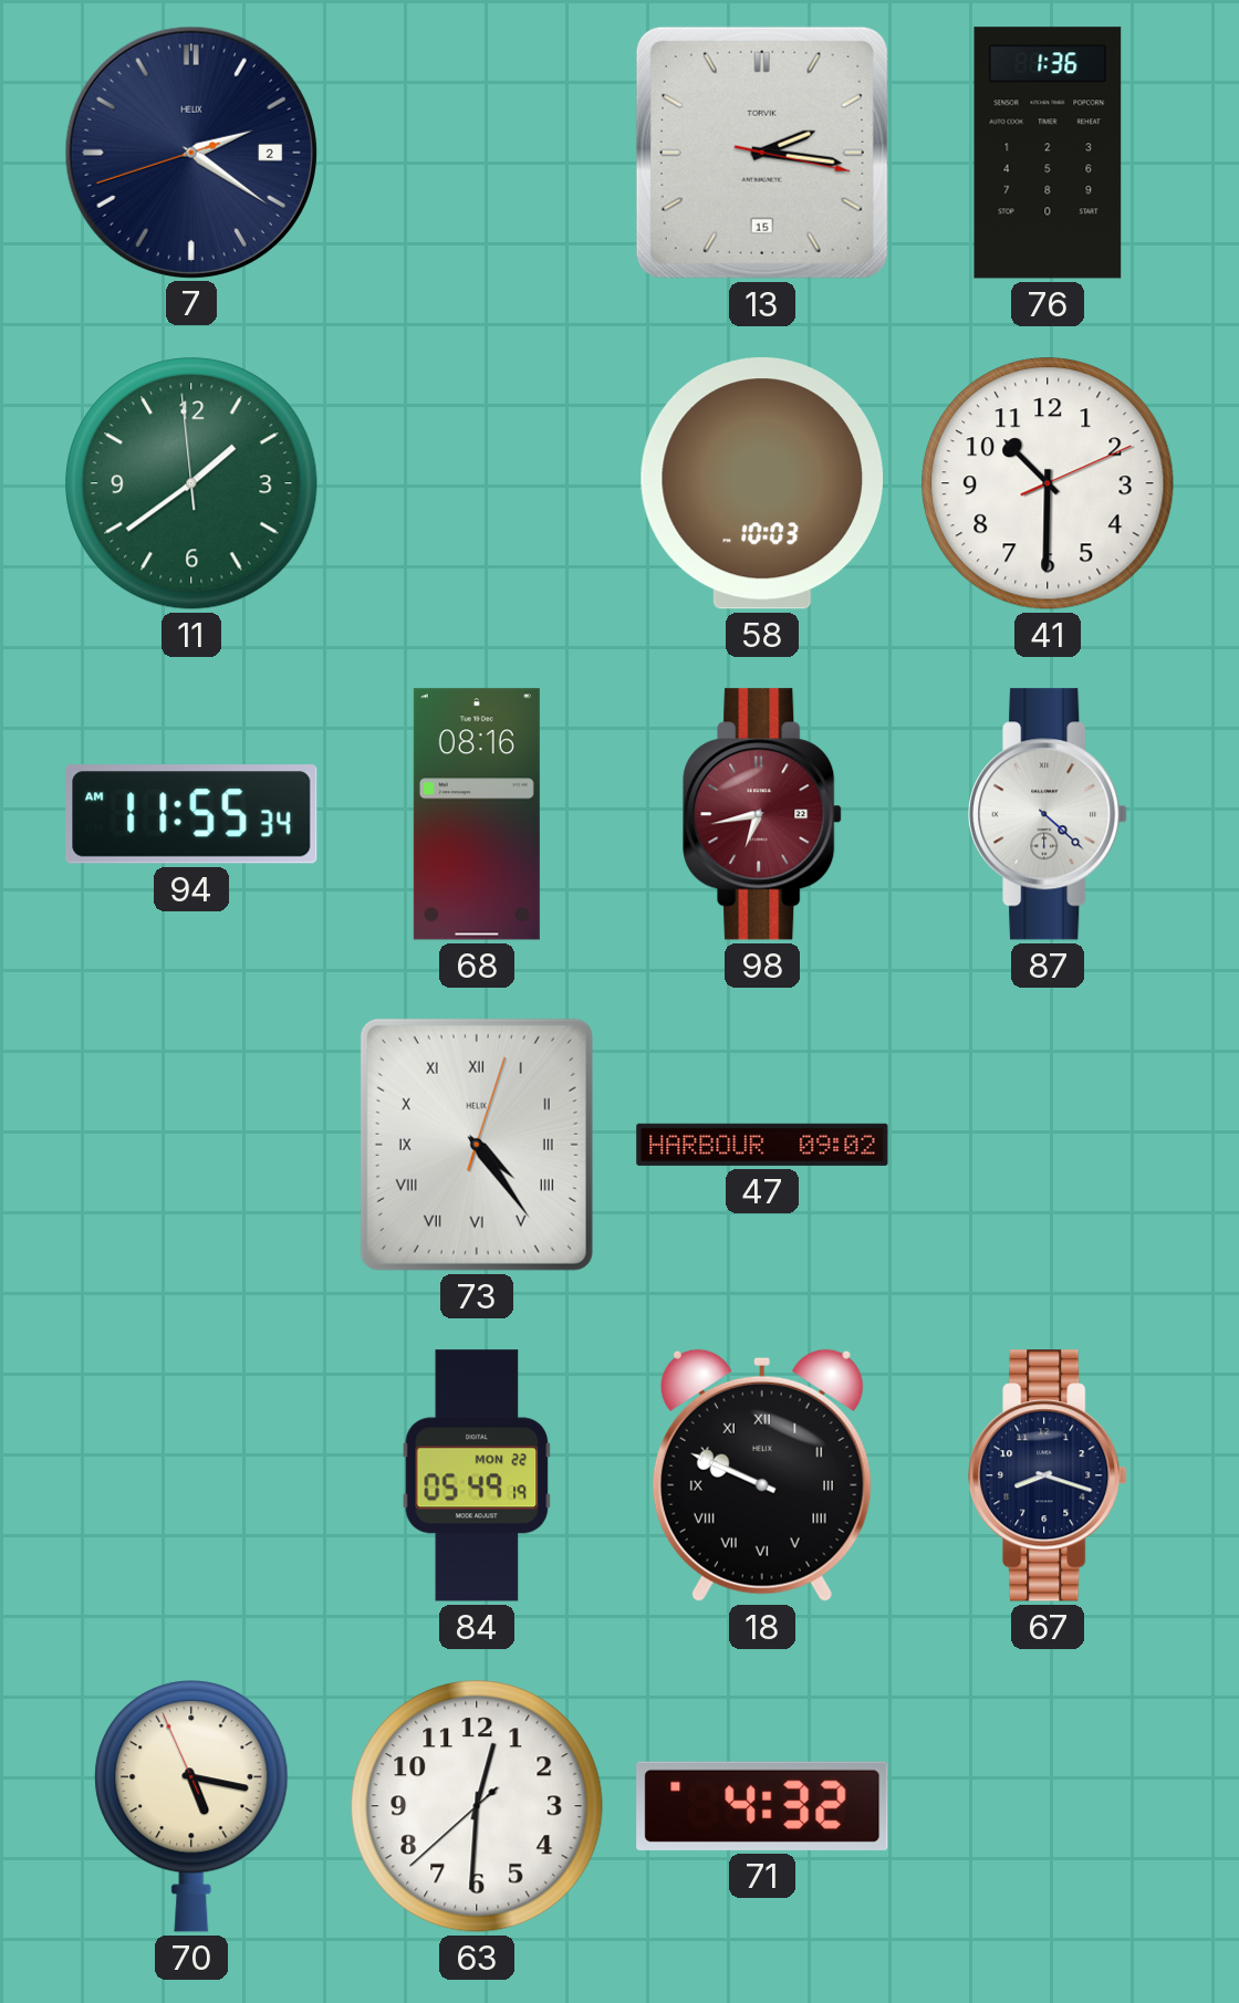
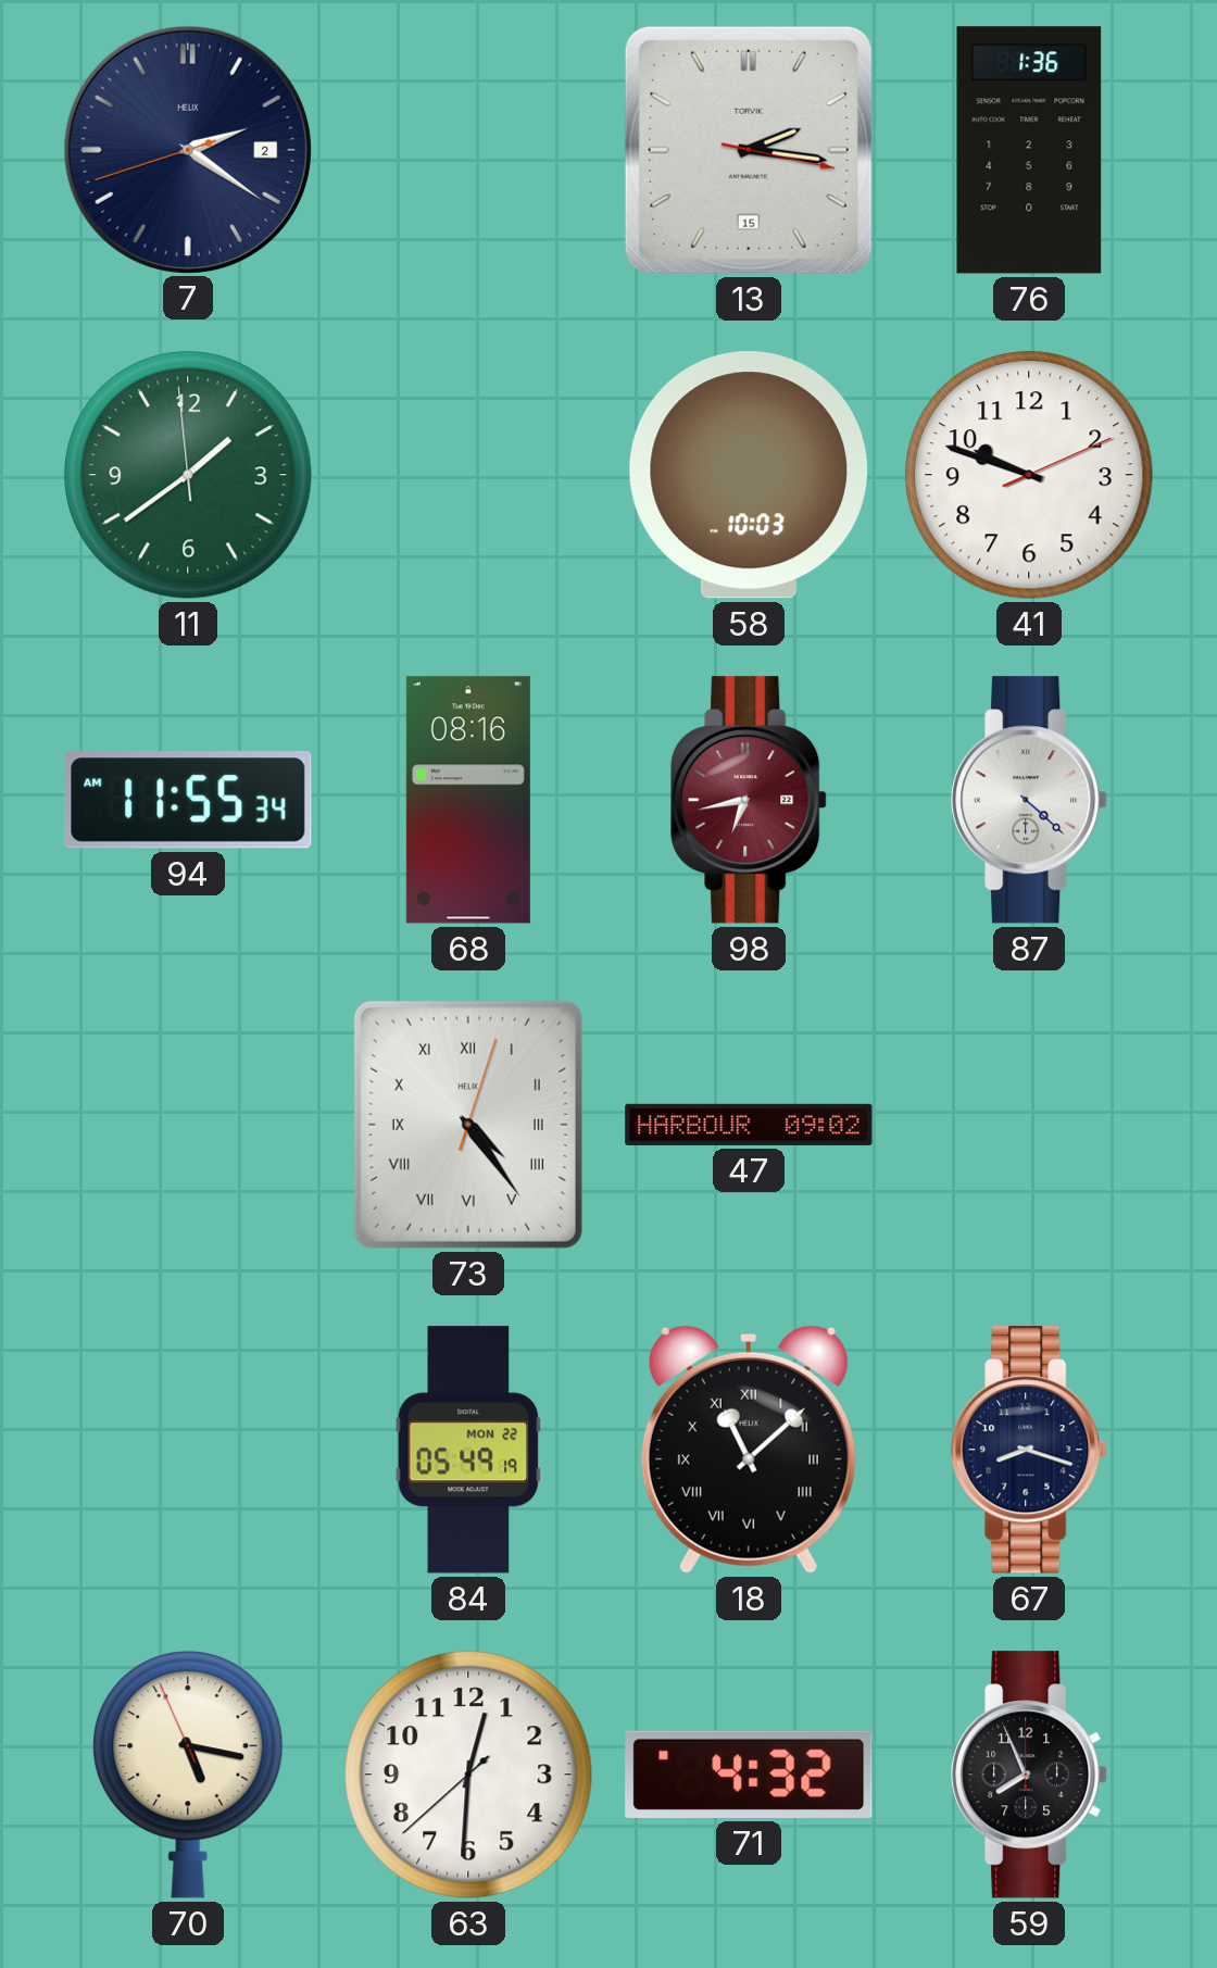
41: 10:30 -> 9:48 (1029, 475)
18: 9:49 -> 11:08 (749, 1450)
59: none -> 7:56 (1029, 1775)
